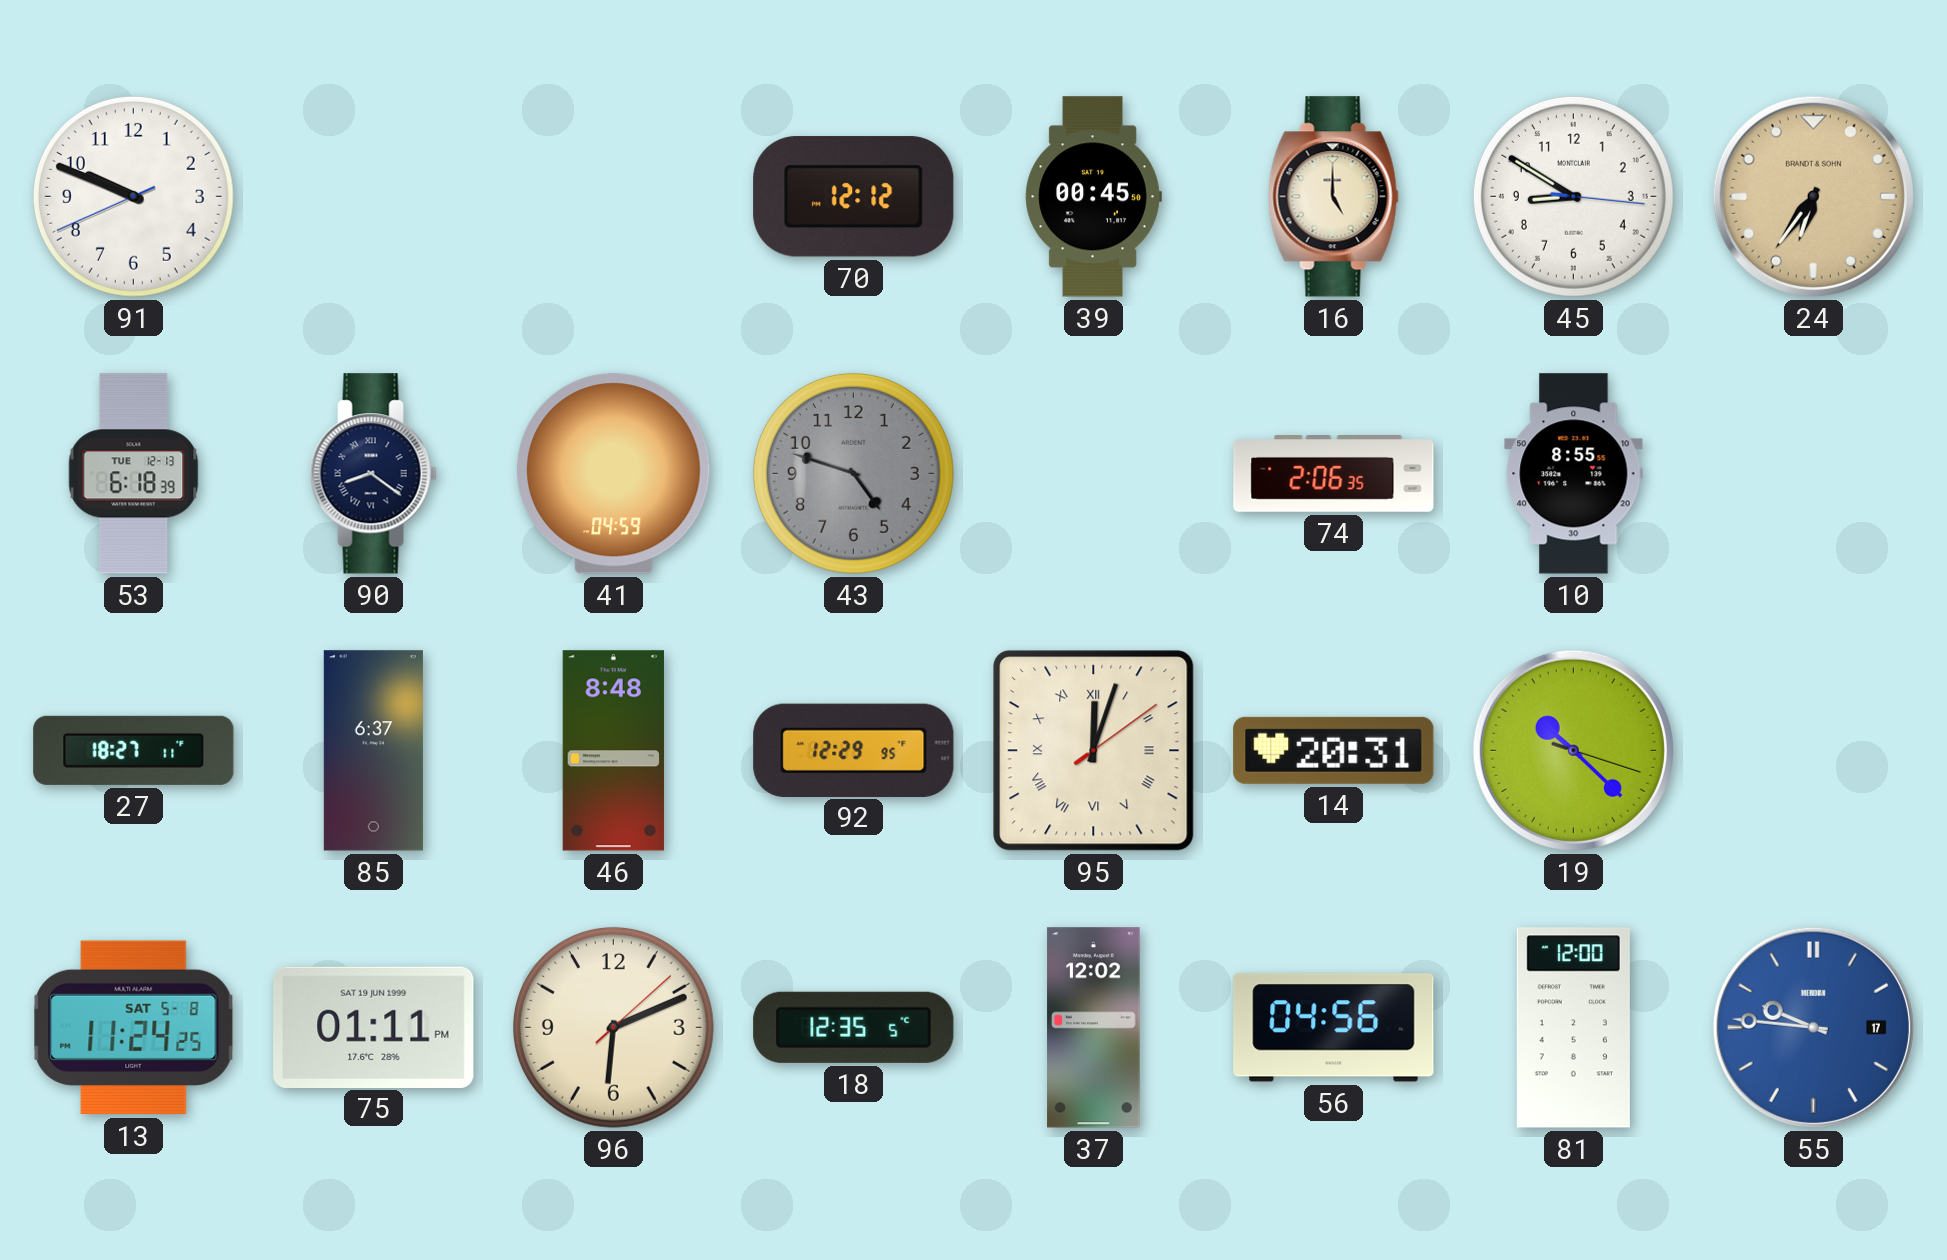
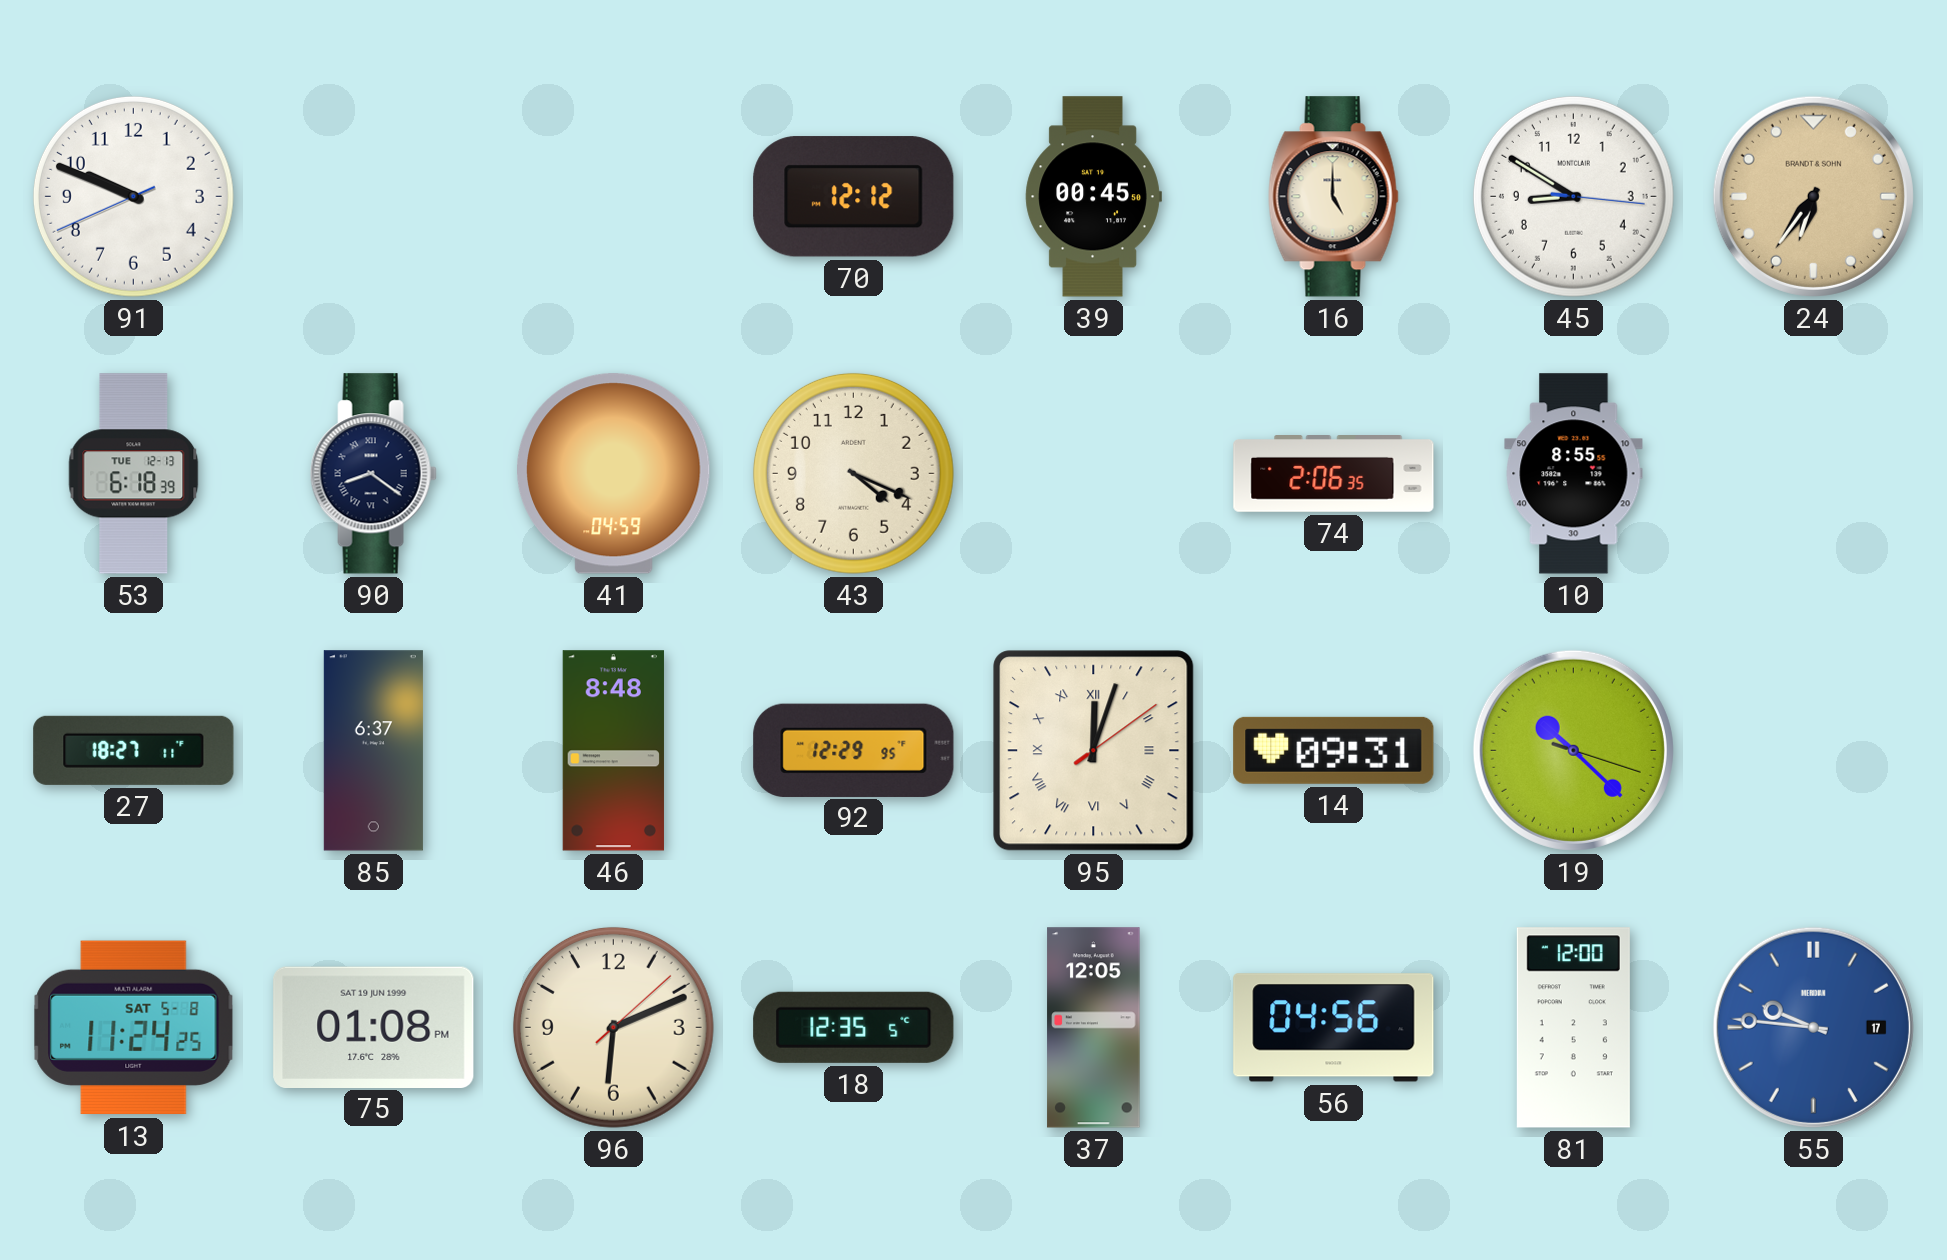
43: 4:48 -> 4:19 (853, 473)
43 dial: grey -> cream (853, 473)
14: 20:31 -> 09:31 (1334, 750)
75: 01:11 -> 01:08 (374, 1027)
37: 12:02 -> 12:05 (1094, 1028)
